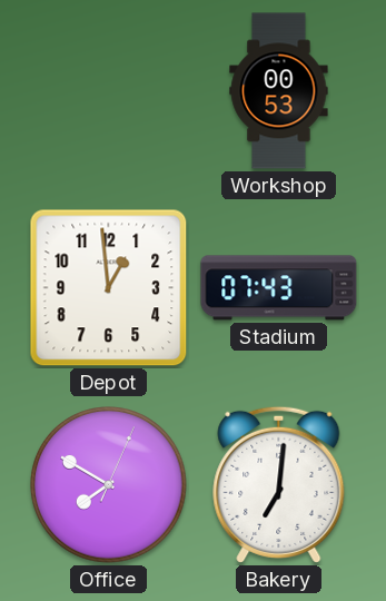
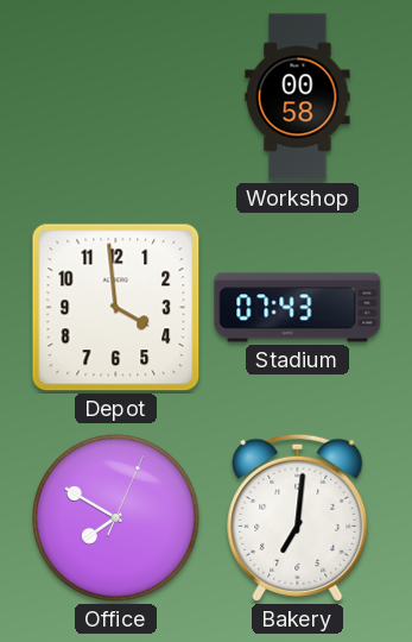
Workshop: 00:53 -> 00:58 (298, 97)
Depot: 12:59 -> 3:59 (116, 308)
